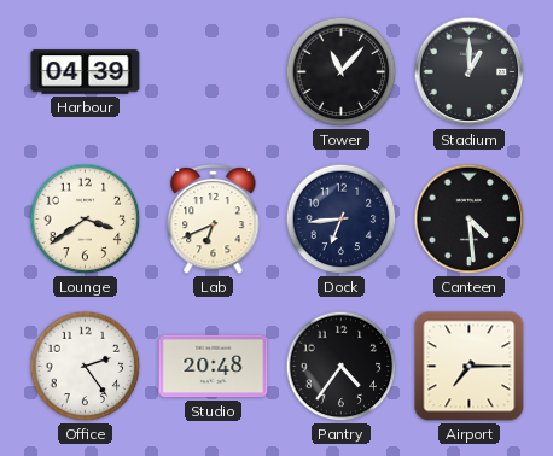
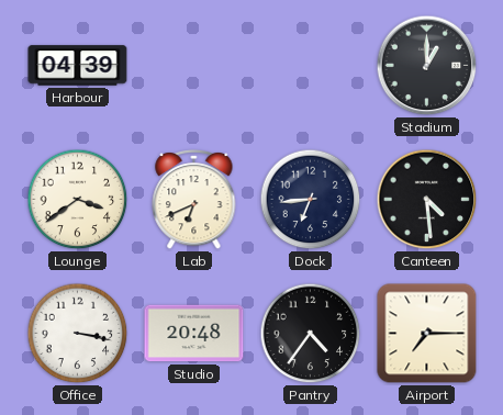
Tower: 11:07 -> none (342, 72)
Office: 2:24 -> 3:17 (78, 334)
